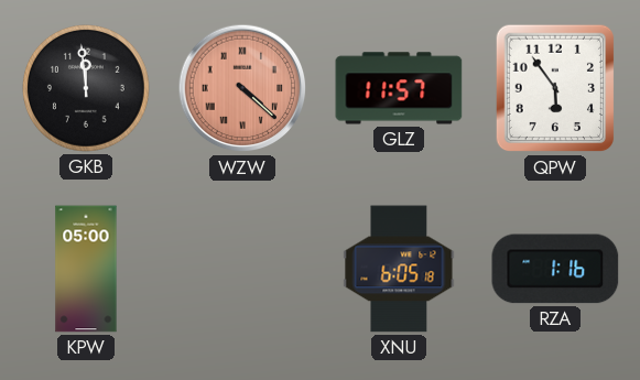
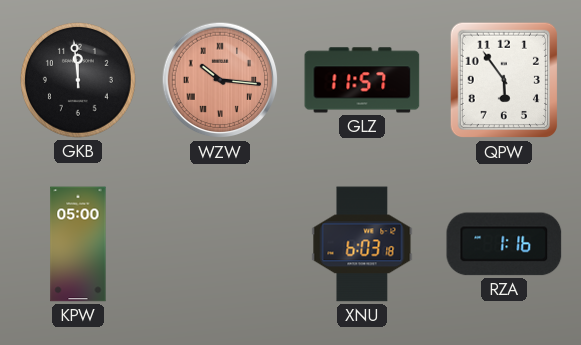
WZW: 4:22 -> 10:16 (220, 80)
XNU: 6:05 -> 6:03 (362, 244)
